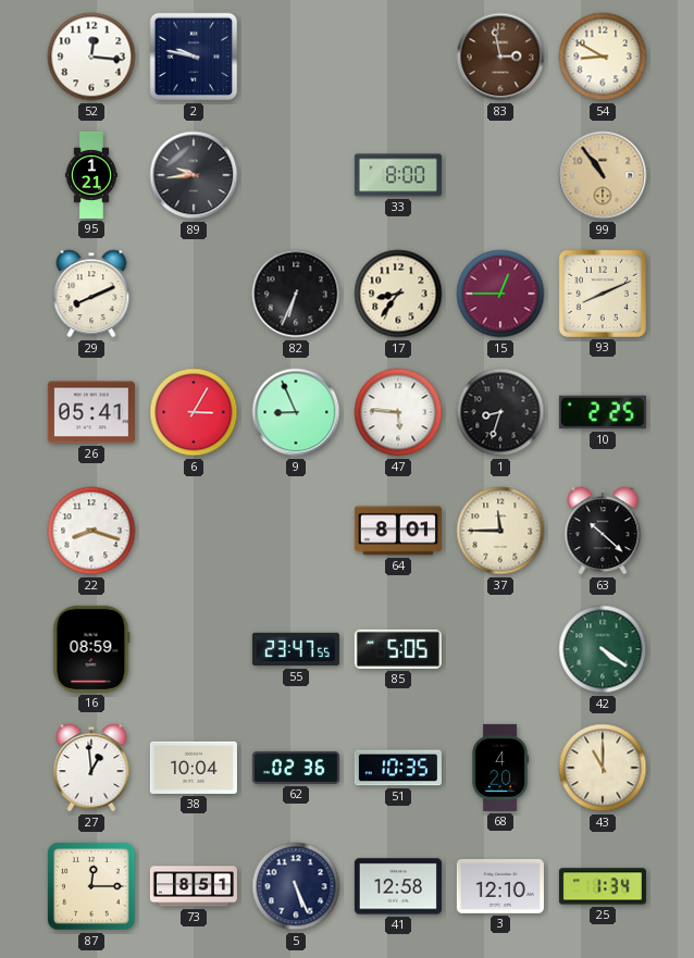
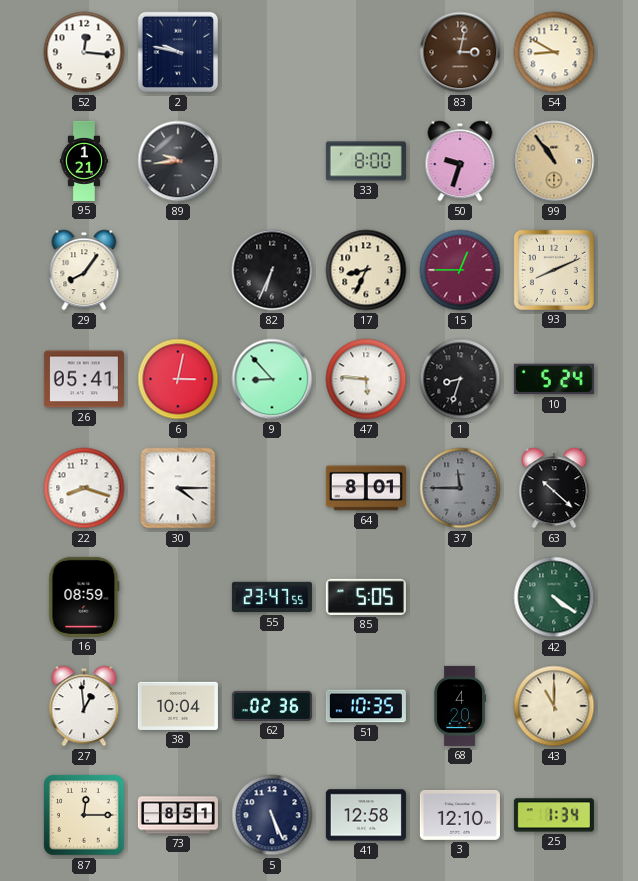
83: 2:58 -> 3:02 (460, 52)
50: none -> 9:33 (460, 161)
29: 8:11 -> 8:06 (84, 270)
17: 8:36 -> 8:34 (366, 270)
6: 3:05 -> 3:02 (178, 379)
9: 8:56 -> 8:53 (272, 379)
10: 2:25 -> 5:24 (554, 379)
30: none -> 4:15 (178, 488)
37 dial: cream -> grey (460, 488)
